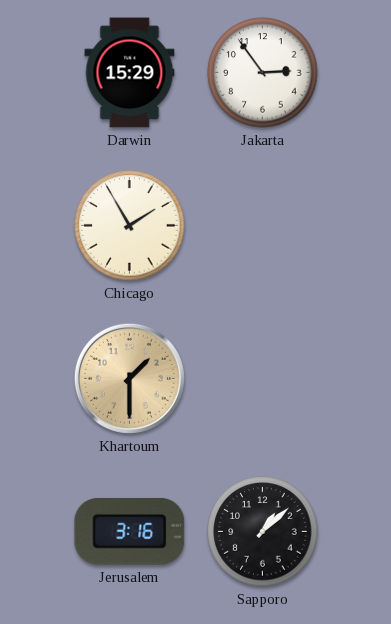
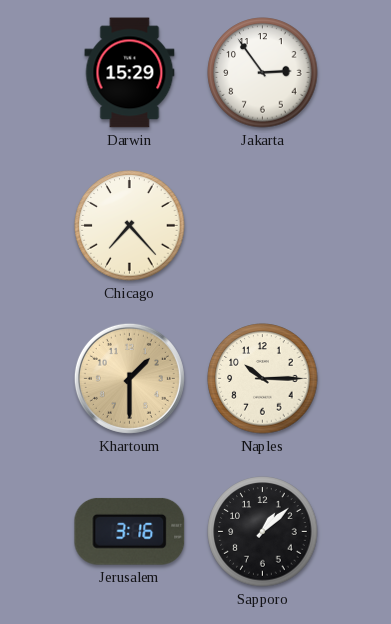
Chicago: 1:55 -> 7:23 (130, 226)
Naples: none -> 10:15 (263, 379)
